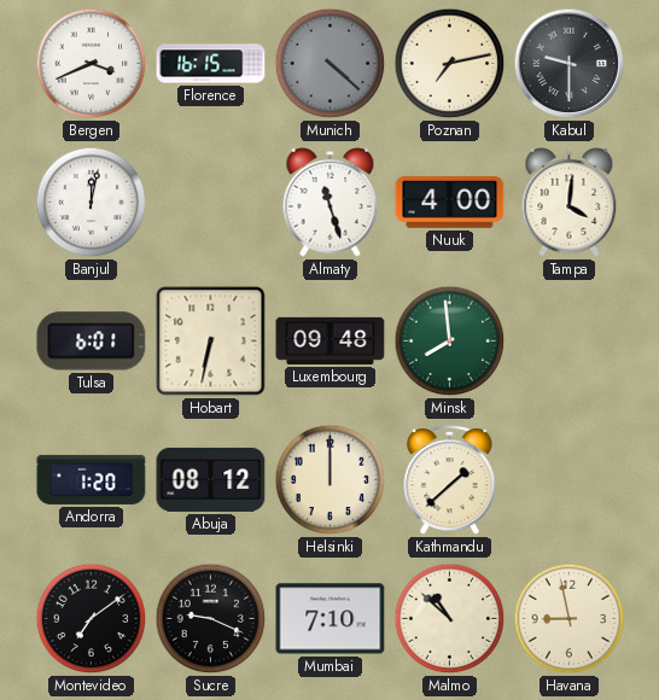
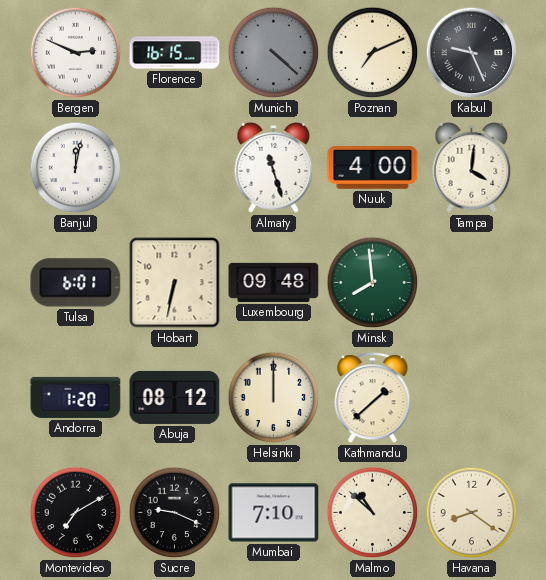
Bergen: 3:41 -> 2:49 (76, 53)
Poznan: 7:13 -> 7:11 (373, 53)
Kabul: 9:30 -> 9:26 (472, 53)
Montevideo: 7:09 -> 7:10 (76, 513)
Havana: 8:58 -> 8:21 (472, 513)
